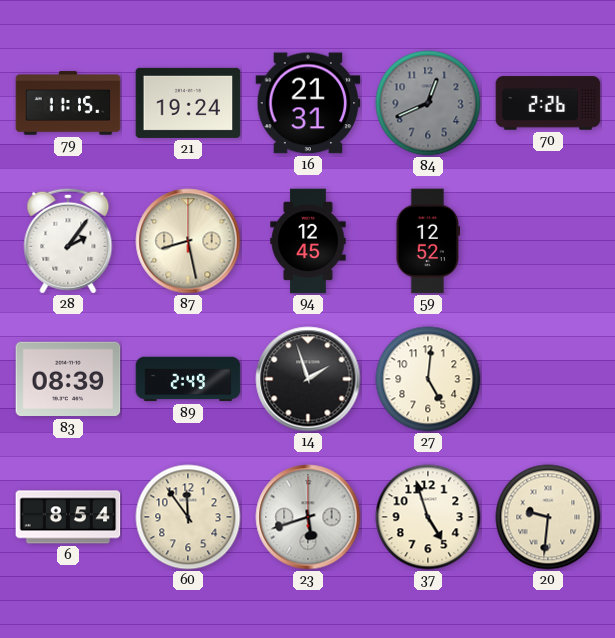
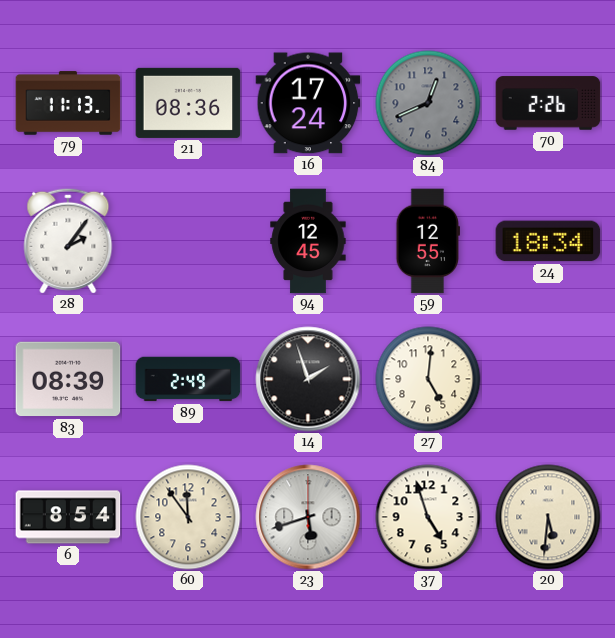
79: 11:15 -> 11:13 (68, 103)
21: 19:24 -> 08:36 (188, 103)
16: 21:31 -> 17:24 (308, 103)
87: 8:28 -> none (188, 241)
59: 12:52 -> 12:55 (427, 241)
24: none -> 18:34 (548, 241)
20: 9:31 -> 5:31 (548, 517)
